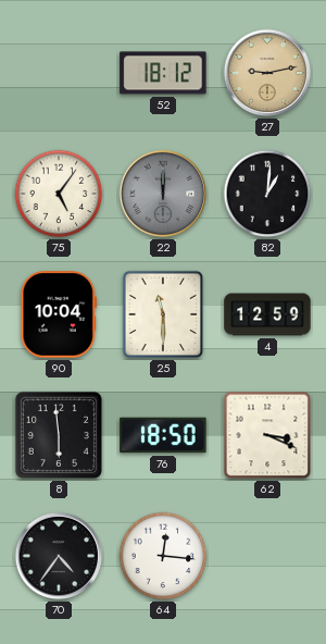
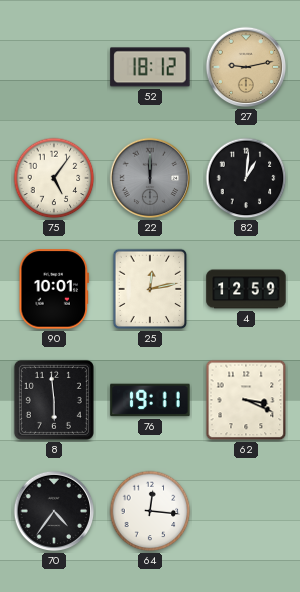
90: 10:04 -> 10:01 (54, 289)
25: 11:30 -> 12:13 (150, 289)
76: 18:50 -> 19:11 (150, 400)
